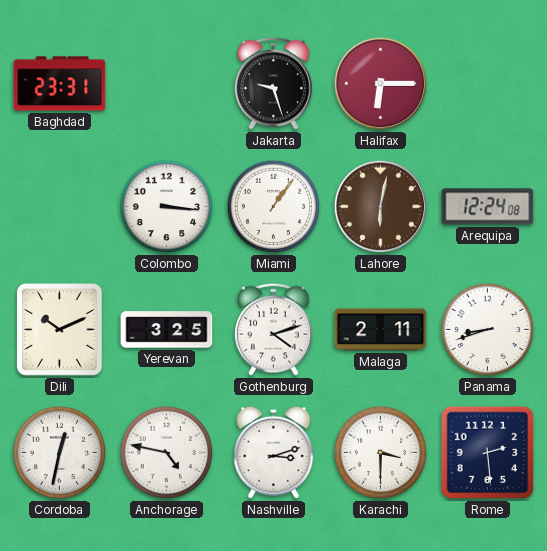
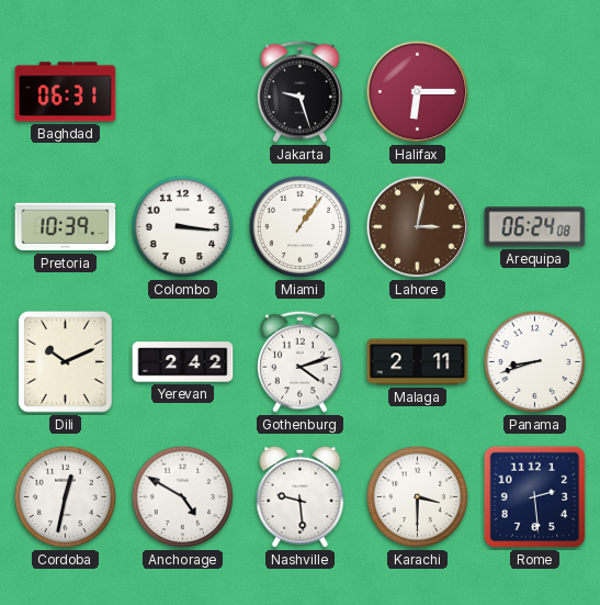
Baghdad: 23:31 -> 06:31 (66, 92)
Pretoria: none -> 10:39 (66, 227)
Lahore: 6:02 -> 3:02 (418, 227)
Arequipa: 12:24 -> 06:24 (535, 227)
Yerevan: 3:25 -> 2:42 (183, 362)
Anchorage: 4:47 -> 4:50 (183, 497)
Nashville: 3:12 -> 9:29 (301, 496)
